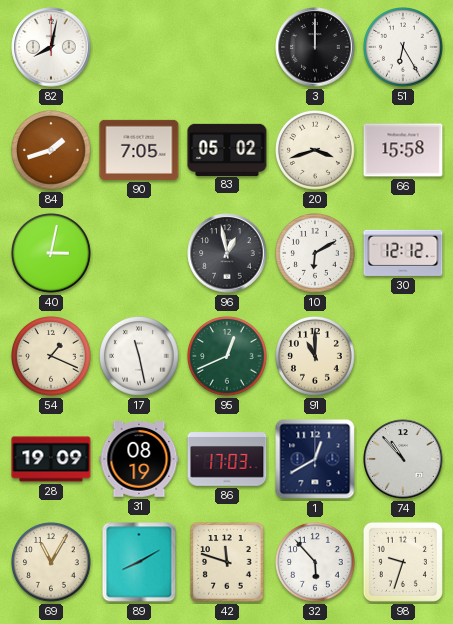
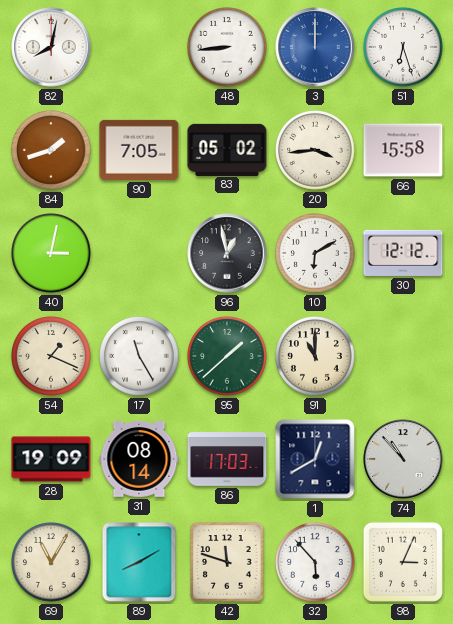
48: none -> 8:44 (228, 48)
3 dial: black -> blue (315, 47)
51: 6:25 -> 6:27 (404, 48)
20: 3:42 -> 3:44 (316, 151)
17: 11:28 -> 11:25 (140, 357)
95: 12:41 -> 1:38 (228, 357)
31: 08:19 -> 08:14 (139, 460)
98: 9:33 -> 3:04 (403, 562)
